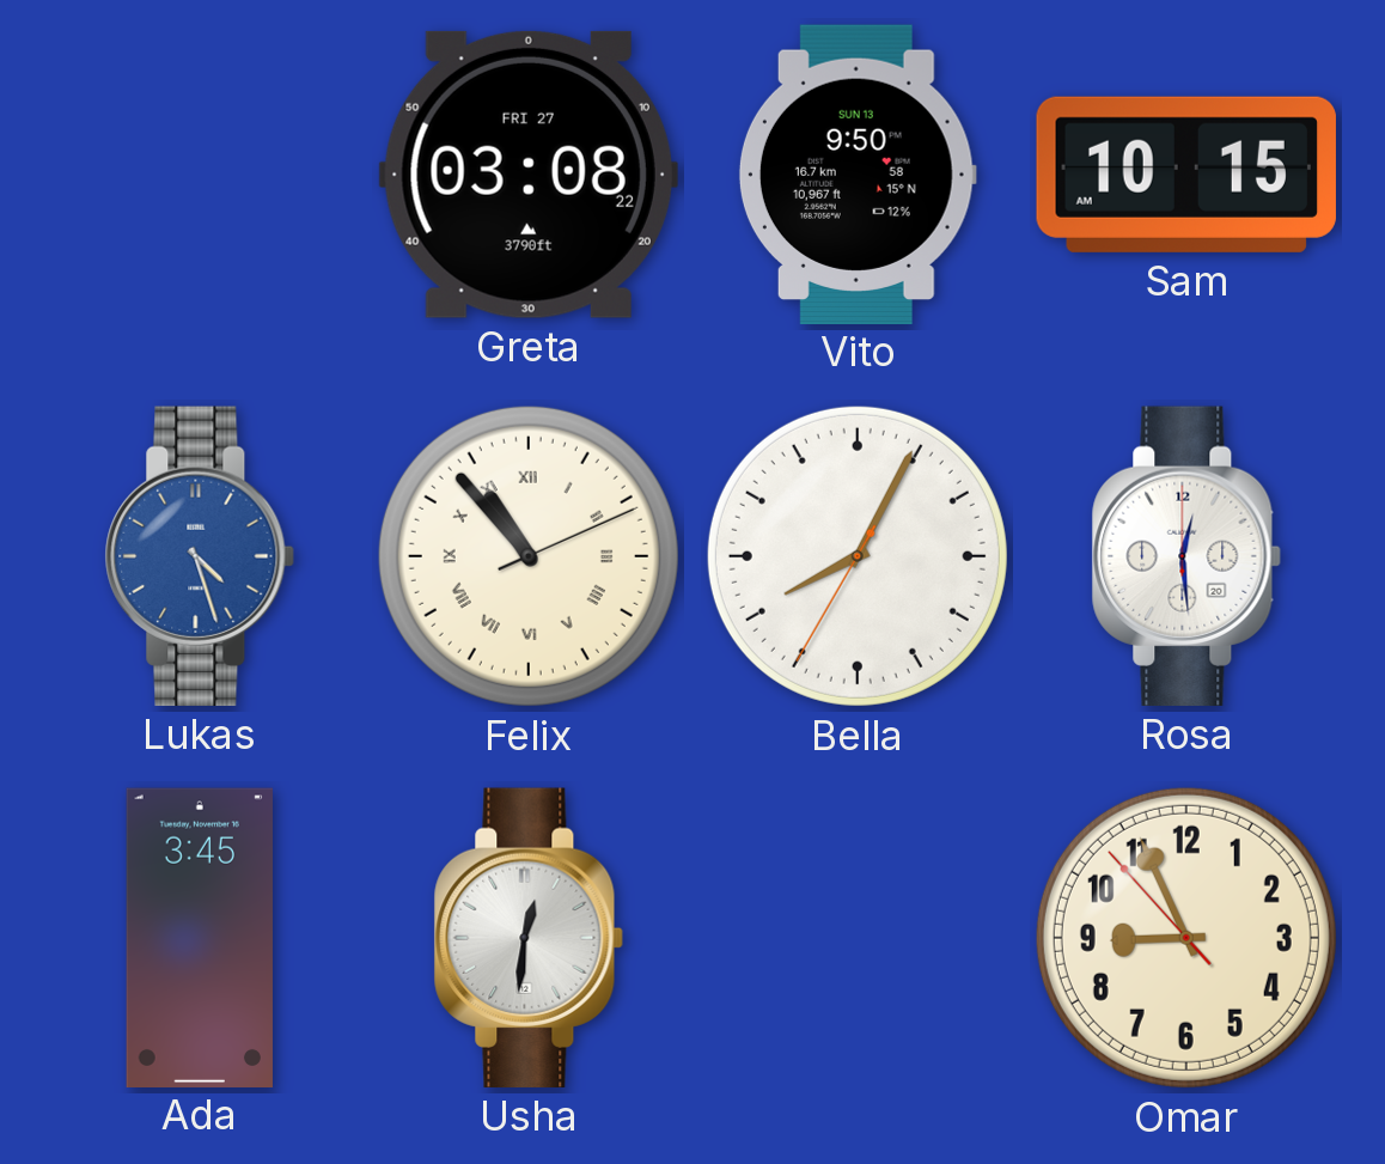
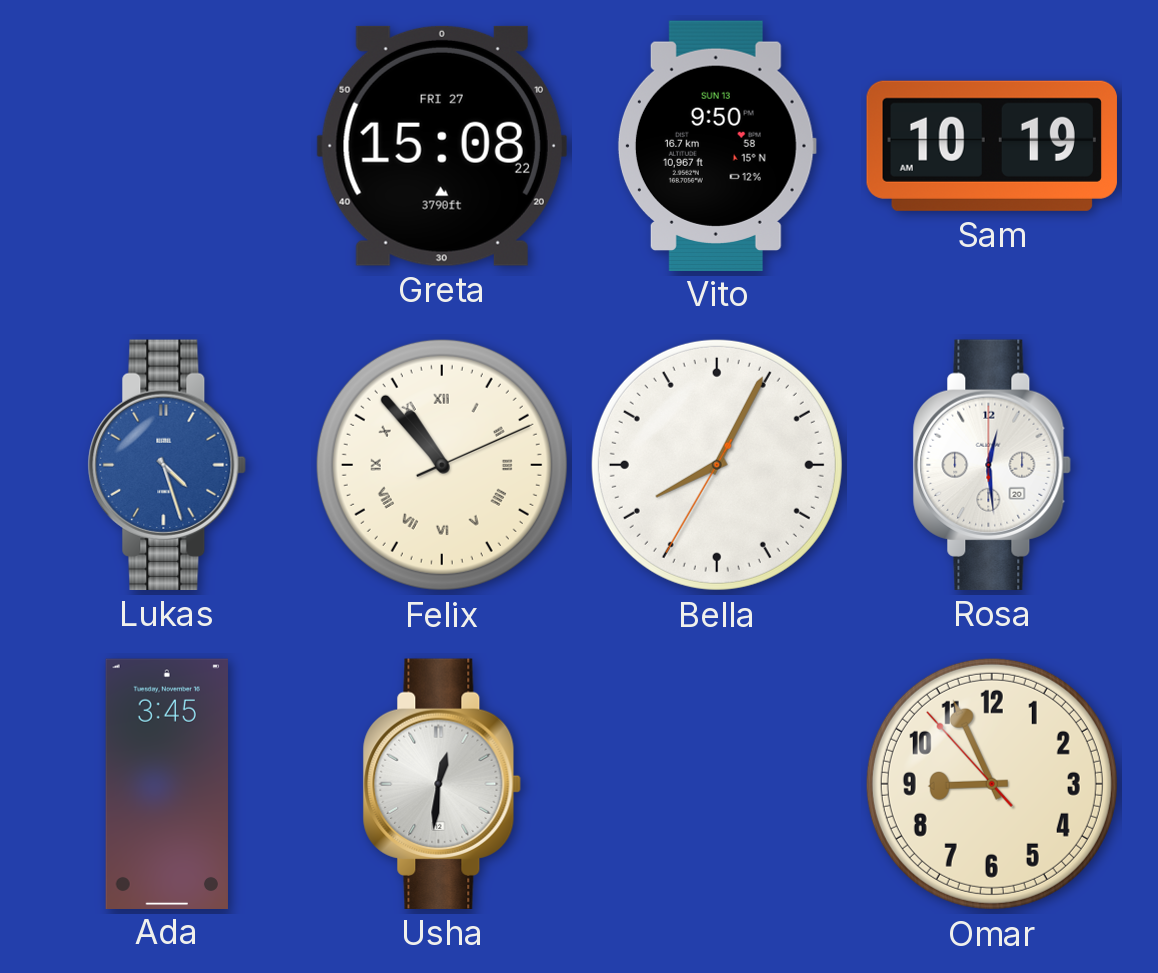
Greta: 03:08 -> 15:08 (442, 146)
Sam: 10:15 -> 10:19 (992, 146)
